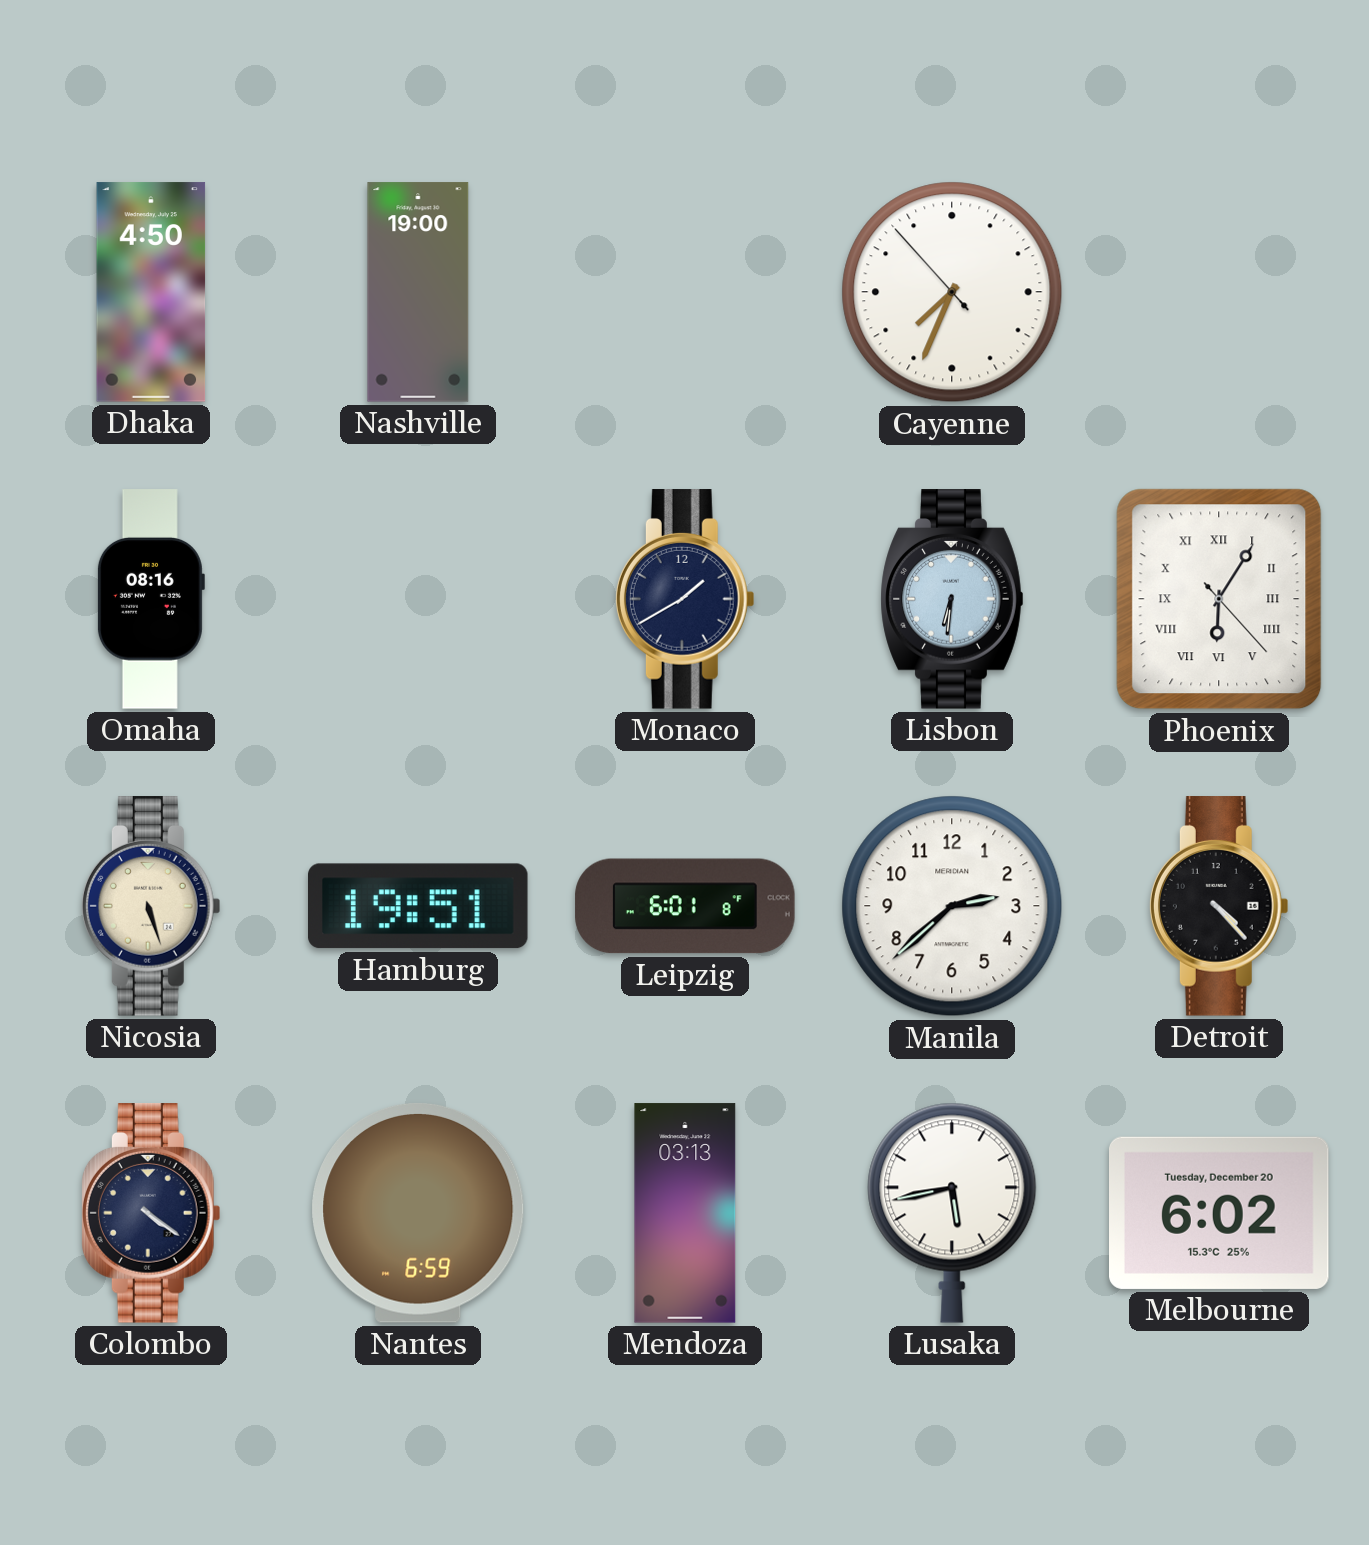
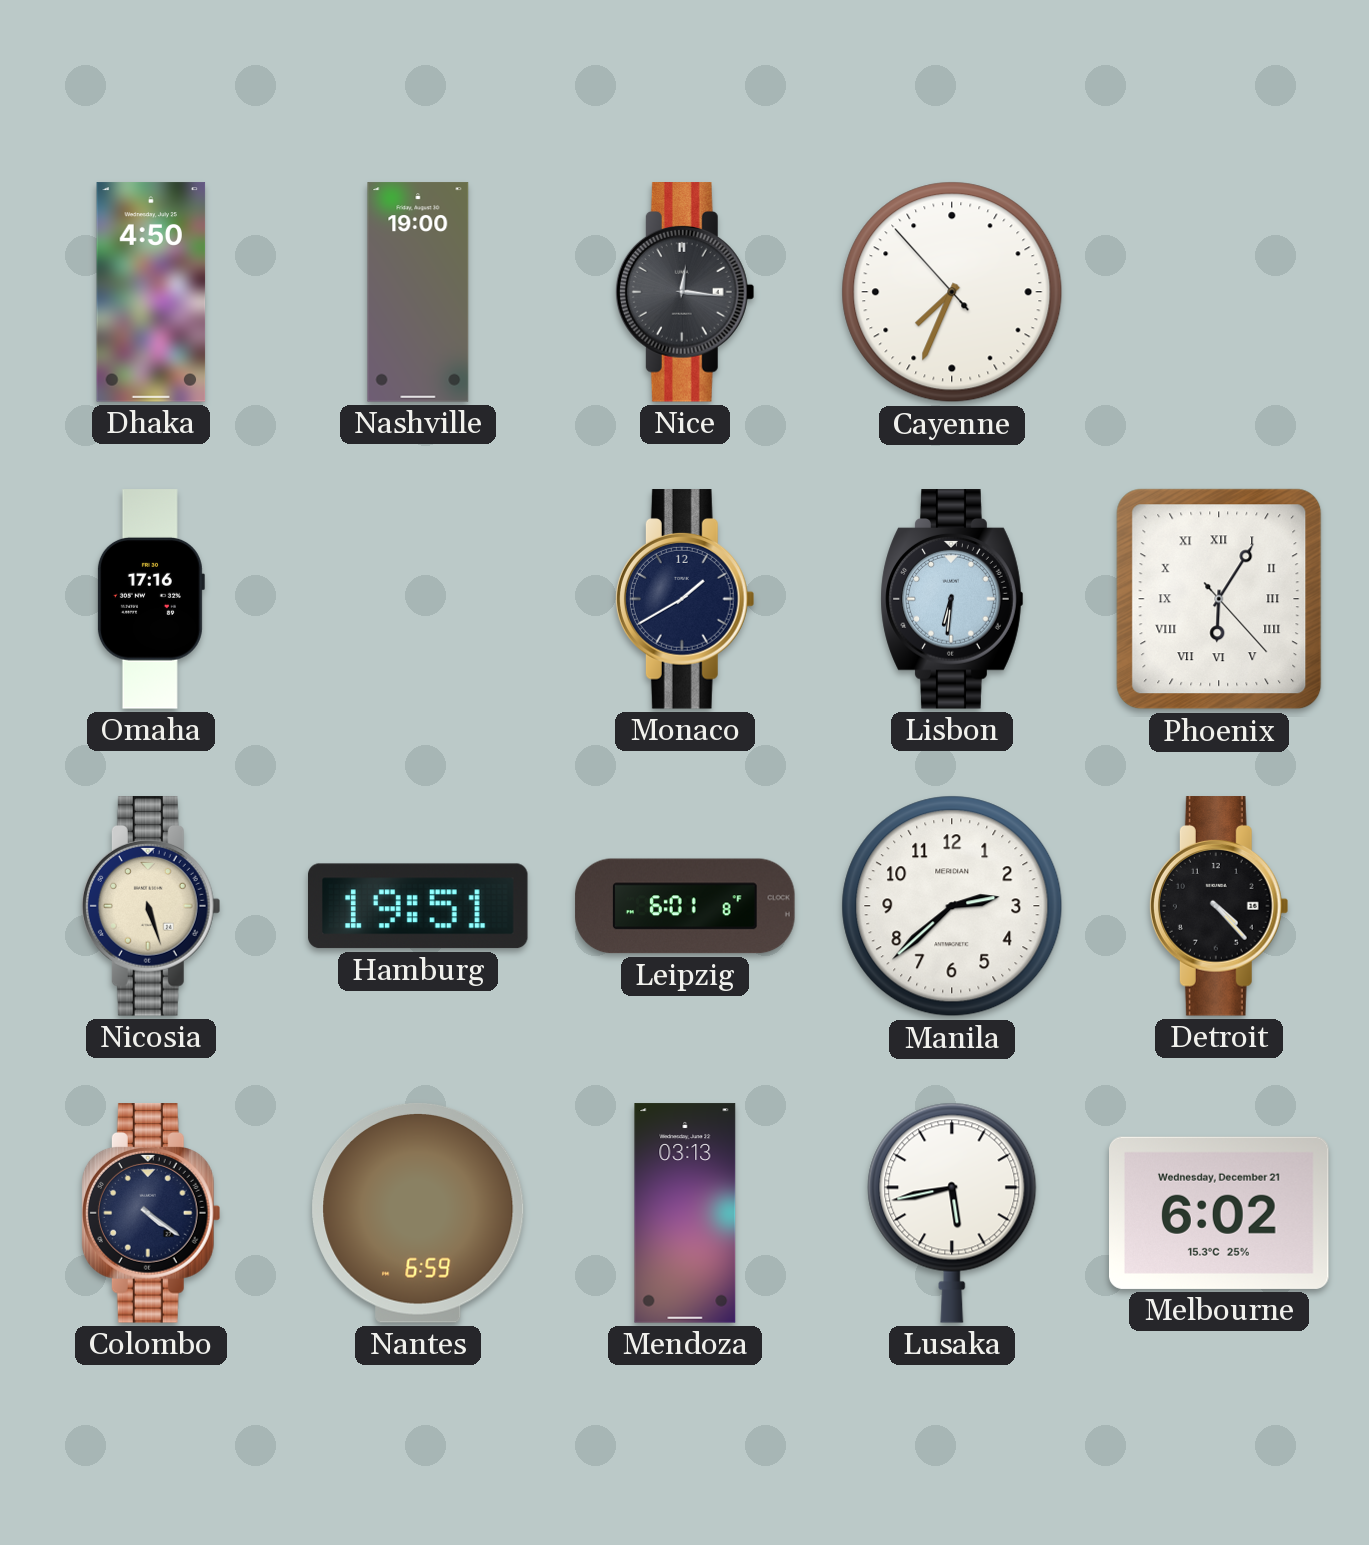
Nice: none -> 12:16 (685, 292)
Omaha: 08:16 -> 17:16 (150, 599)
Melbourne date: Tuesday, December 20 -> Wednesday, December 21 (1220, 1213)
